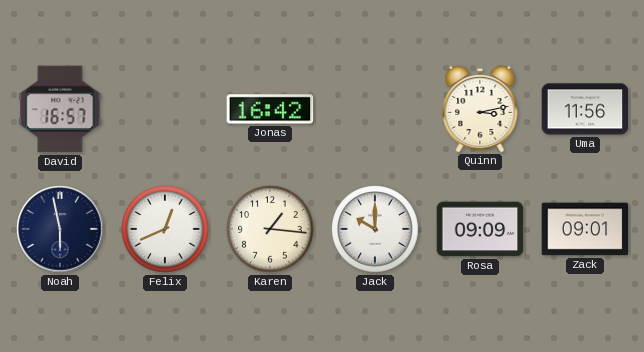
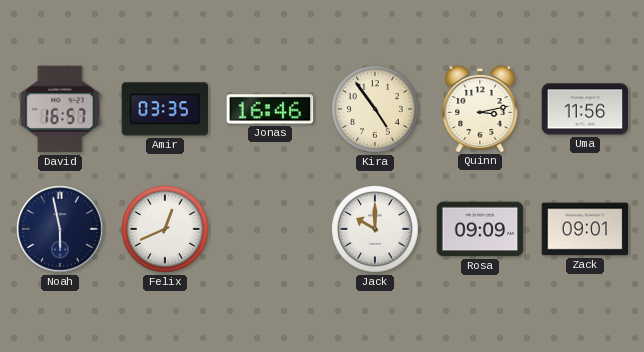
Amir: none -> 03:35 (165, 109)
Jonas: 16:42 -> 16:46 (270, 109)
Kira: none -> 4:54 (375, 109)
Karen: 1:16 -> none (270, 229)
